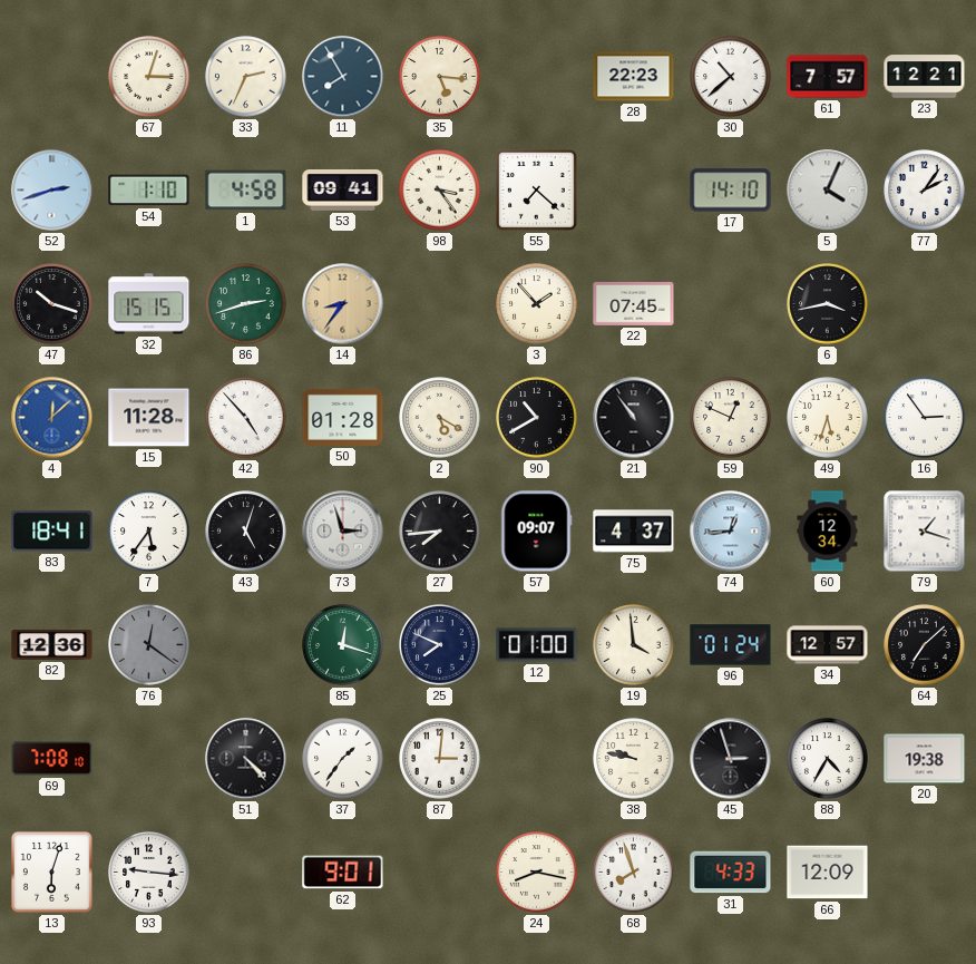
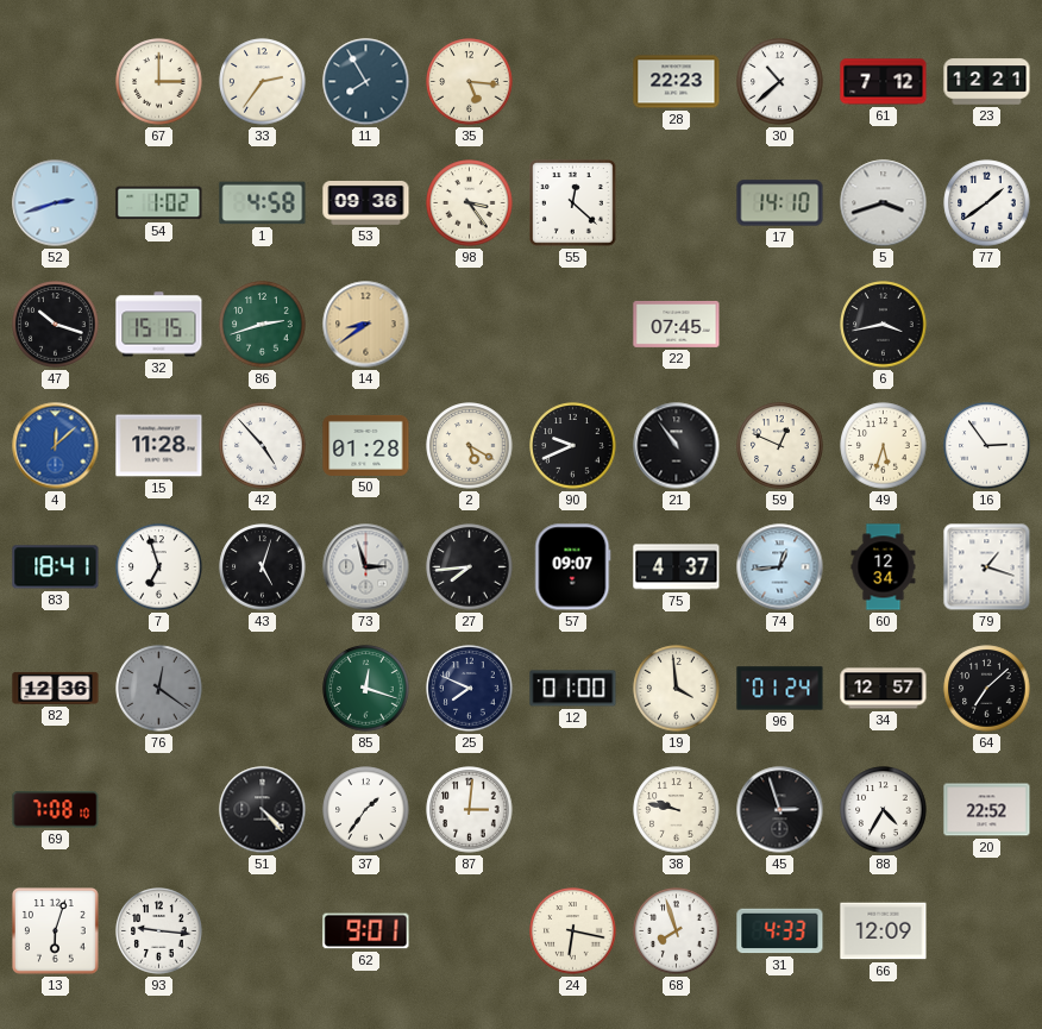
67: 3:03 -> 3:00 (159, 82)
33: 2:34 -> 2:36 (263, 82)
61: 7:57 -> 7:12 (884, 82)
54: 1:10 -> 1:02 (159, 203)
53: 09:41 -> 09:36 (366, 203)
55: 7:22 -> 12:22 (573, 203)
5: 4:04 -> 3:42 (884, 203)
77: 2:06 -> 1:39 (987, 203)
14: 8:36 -> 8:39 (366, 325)
3: 1:53 -> none (537, 304)
90: 10:40 -> 9:41 (573, 446)
7: 5:36 -> 6:57 (159, 567)
20: 19:38 -> 22:52 (987, 810)
24: 8:17 -> 6:17 (573, 931)
